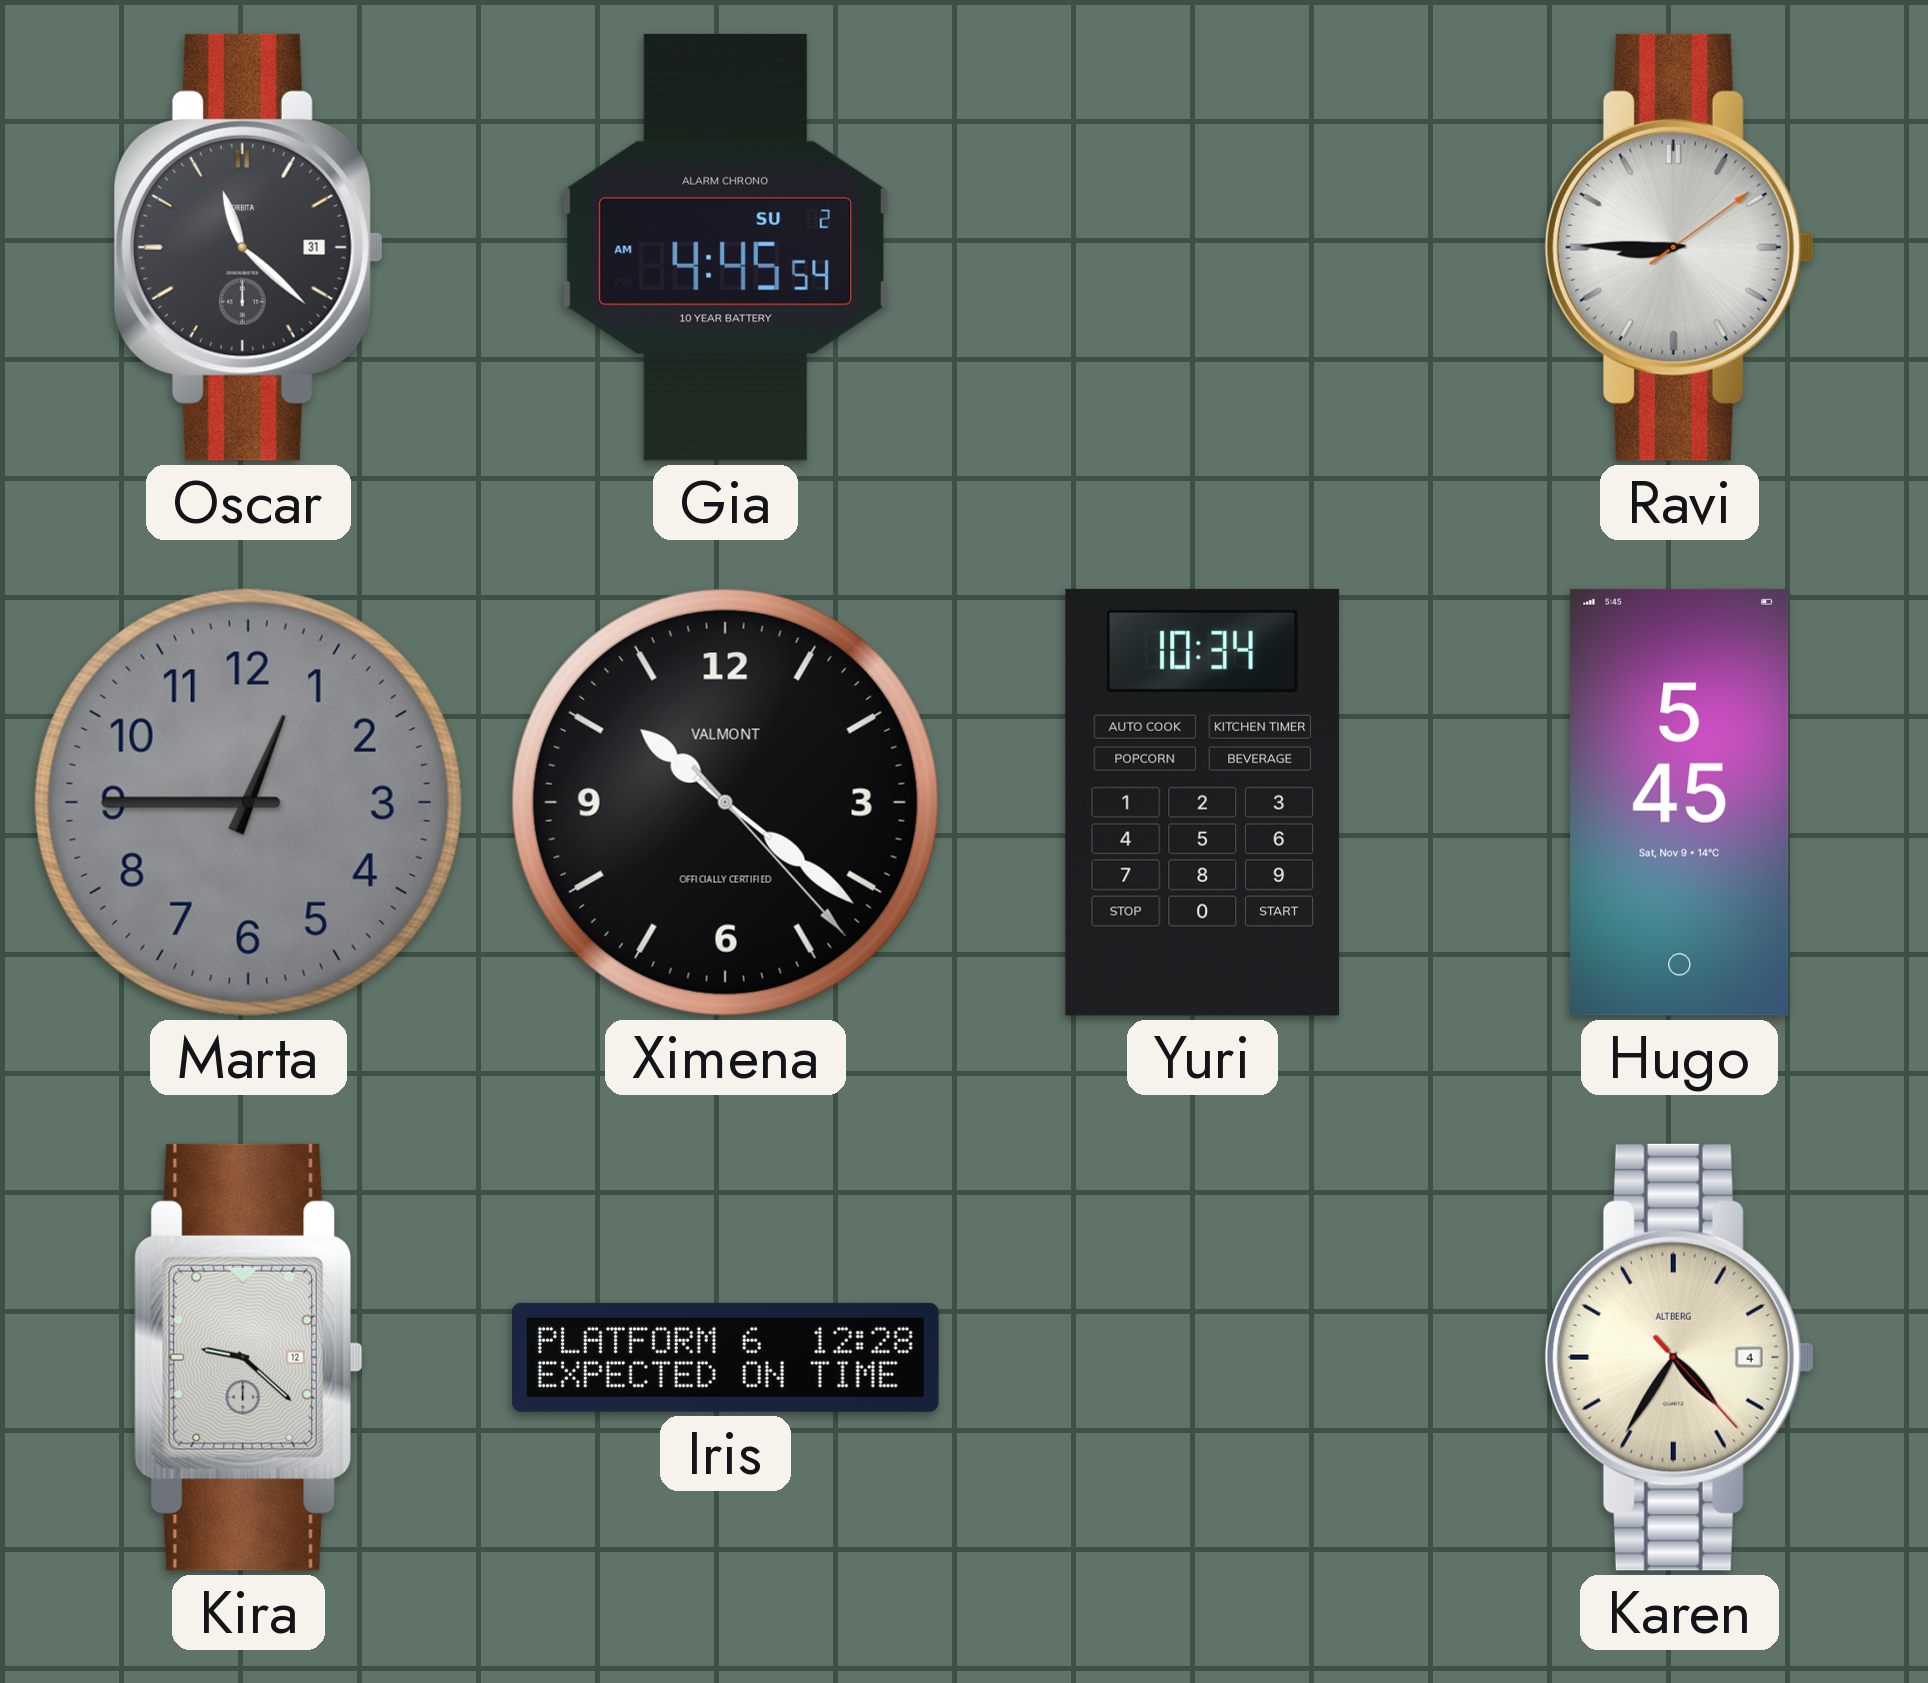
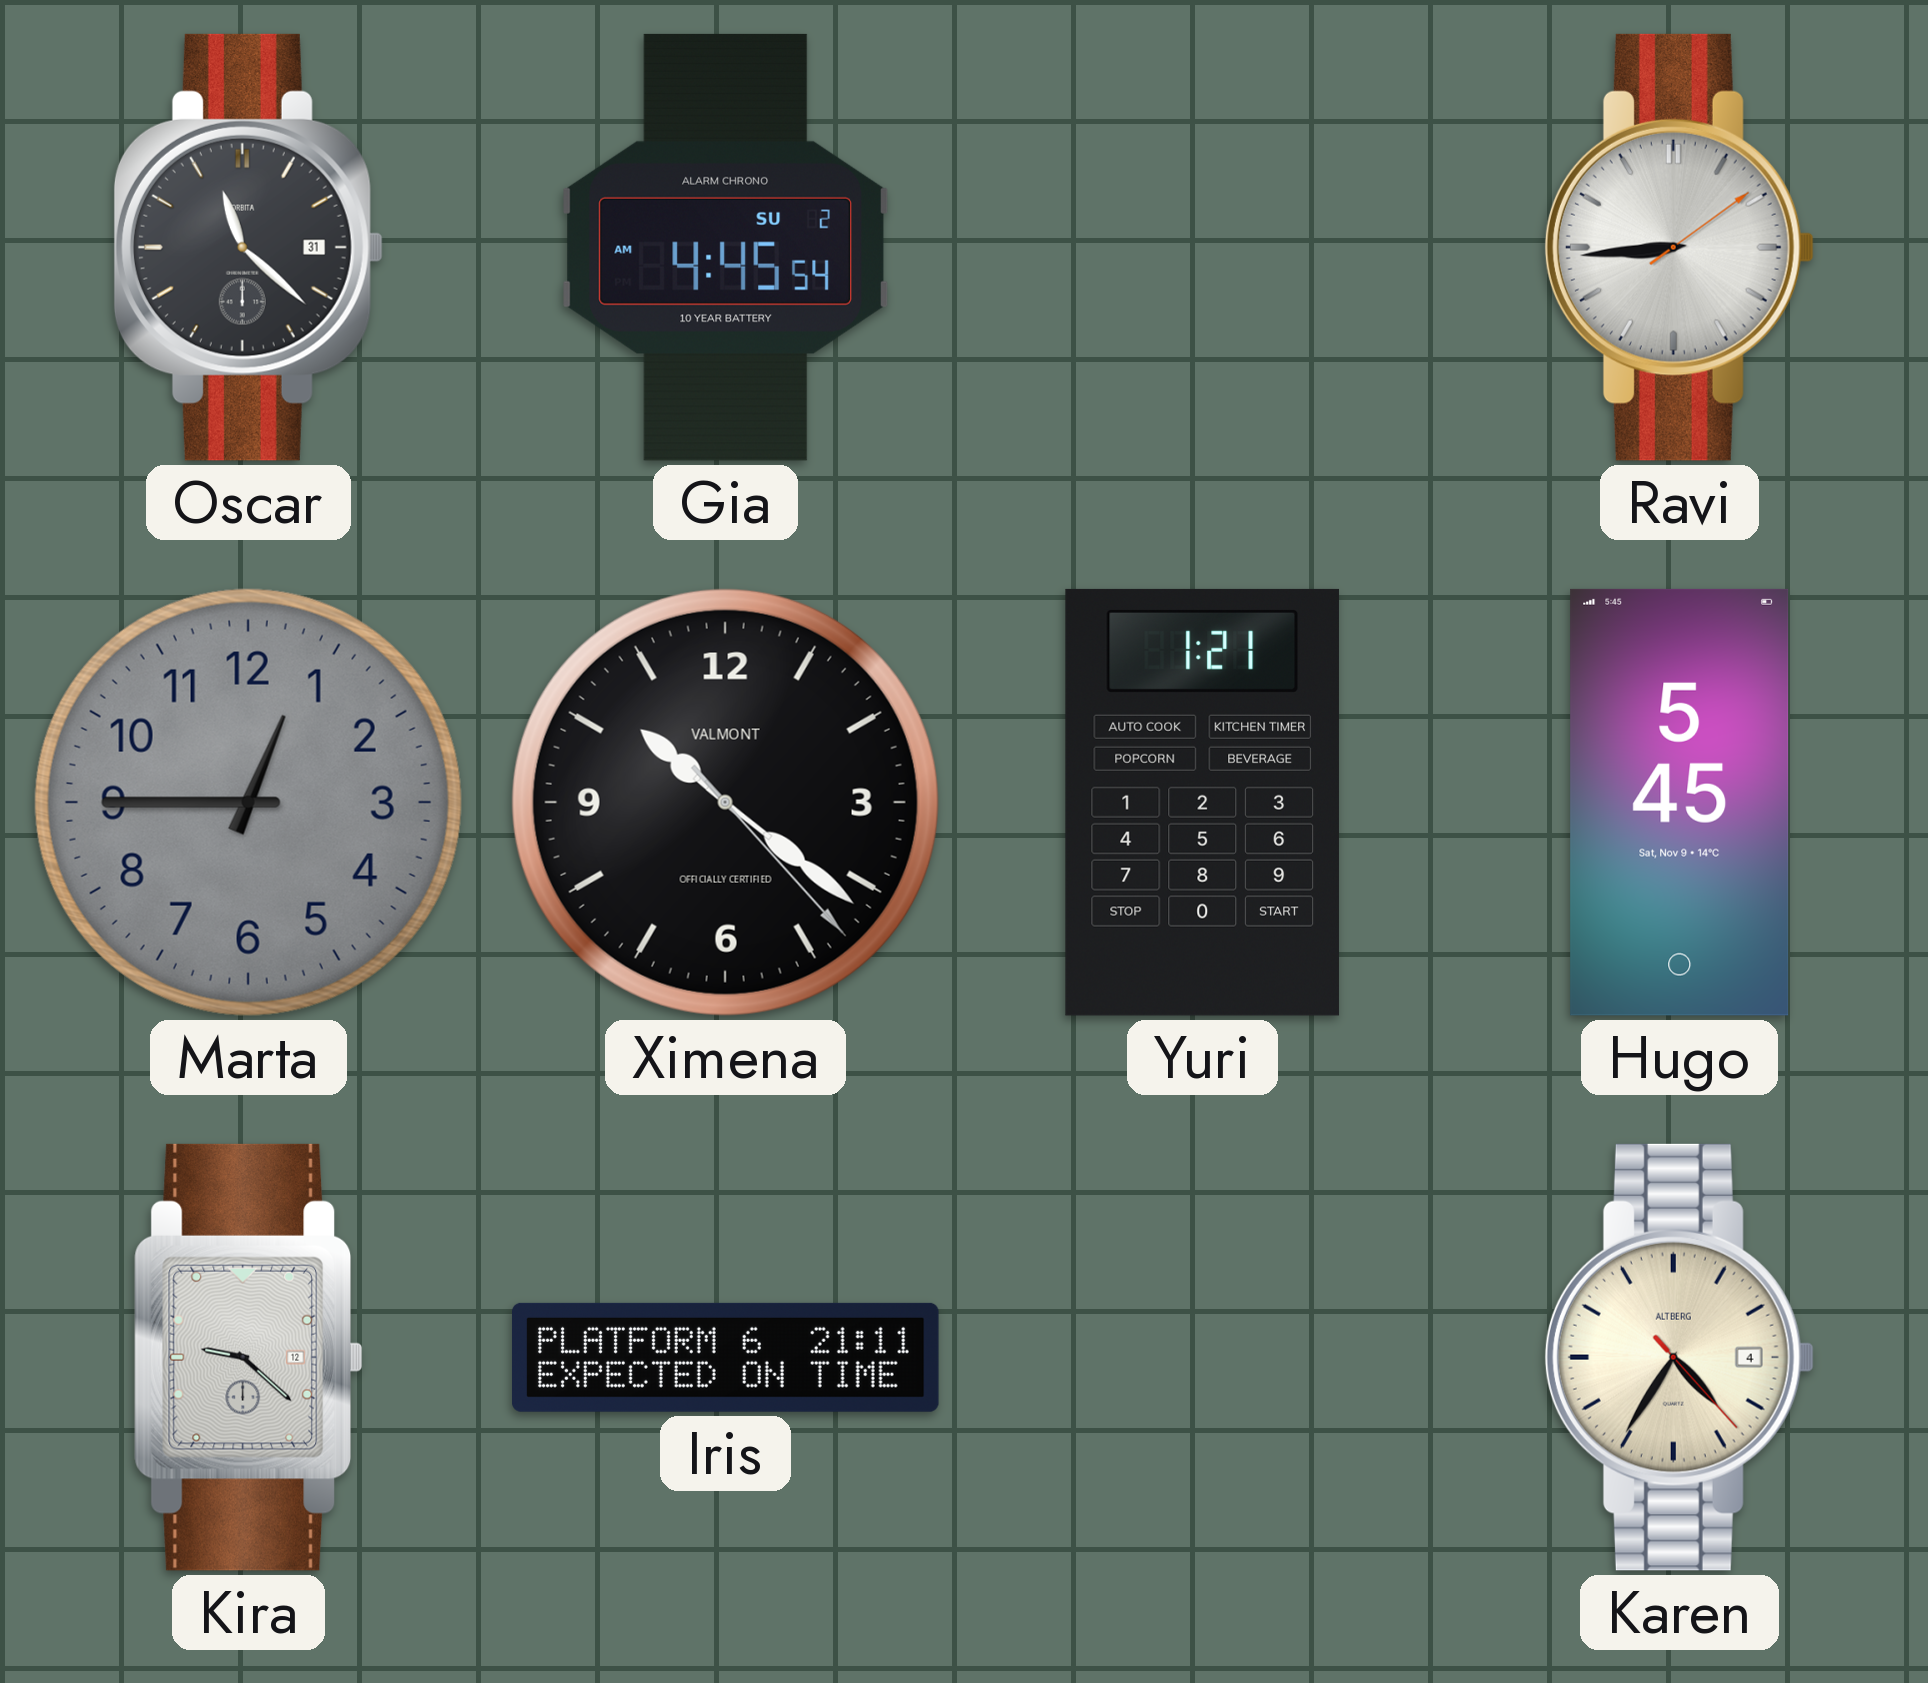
Ravi: 8:45 -> 8:44 (1679, 247)
Yuri: 10:34 -> 1:21 (1202, 802)
Iris: 12:28 -> 21:11 (726, 1357)
